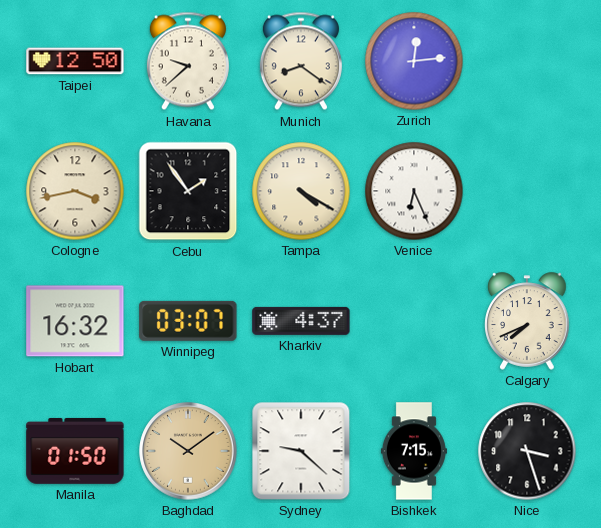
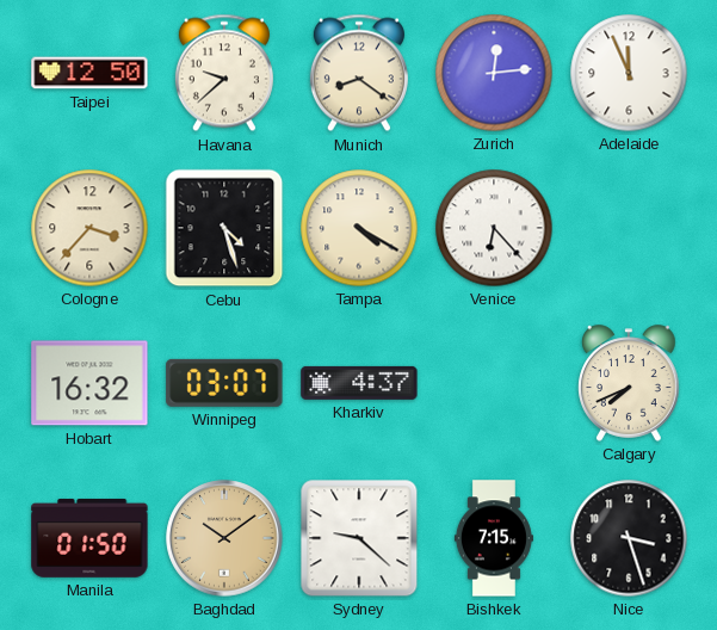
Adelaide: none -> 11:56 (629, 73)
Cologne: 3:43 -> 3:37 (89, 228)
Cebu: 1:54 -> 4:27 (224, 228)
Venice: 6:26 -> 6:23 (494, 228)
